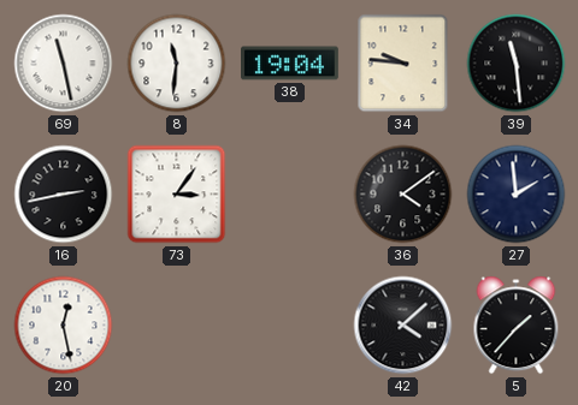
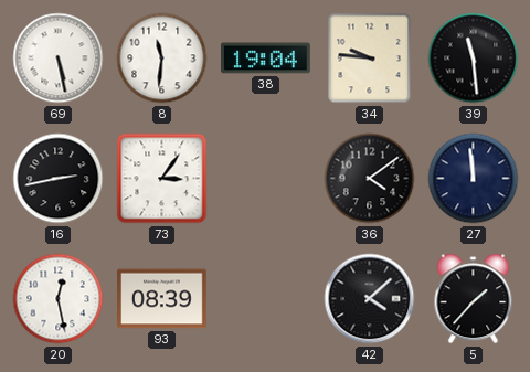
69: 11:28 -> 5:28 (59, 59)
27: 1:59 -> 11:59 (474, 179)
93: none -> 08:39 (162, 299)
